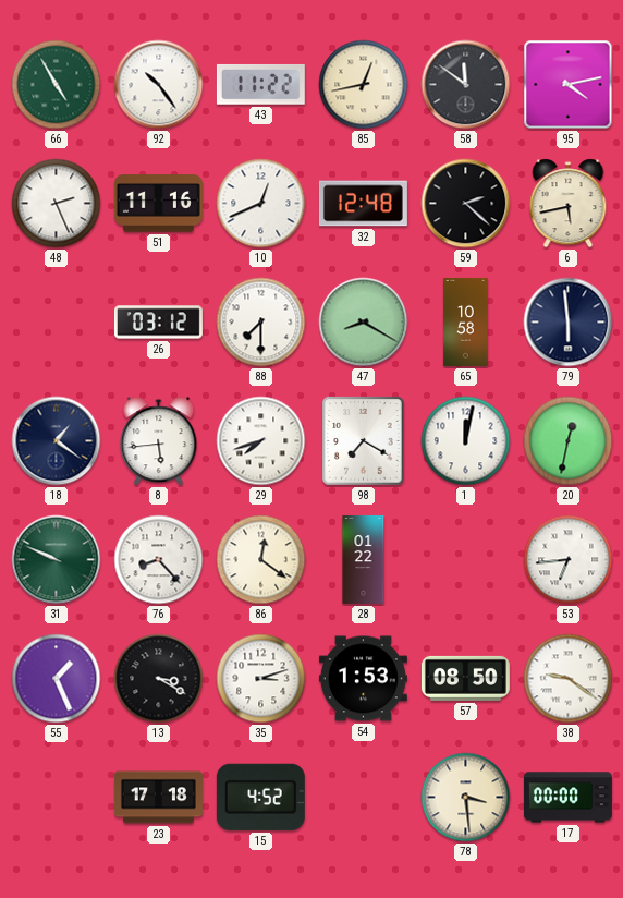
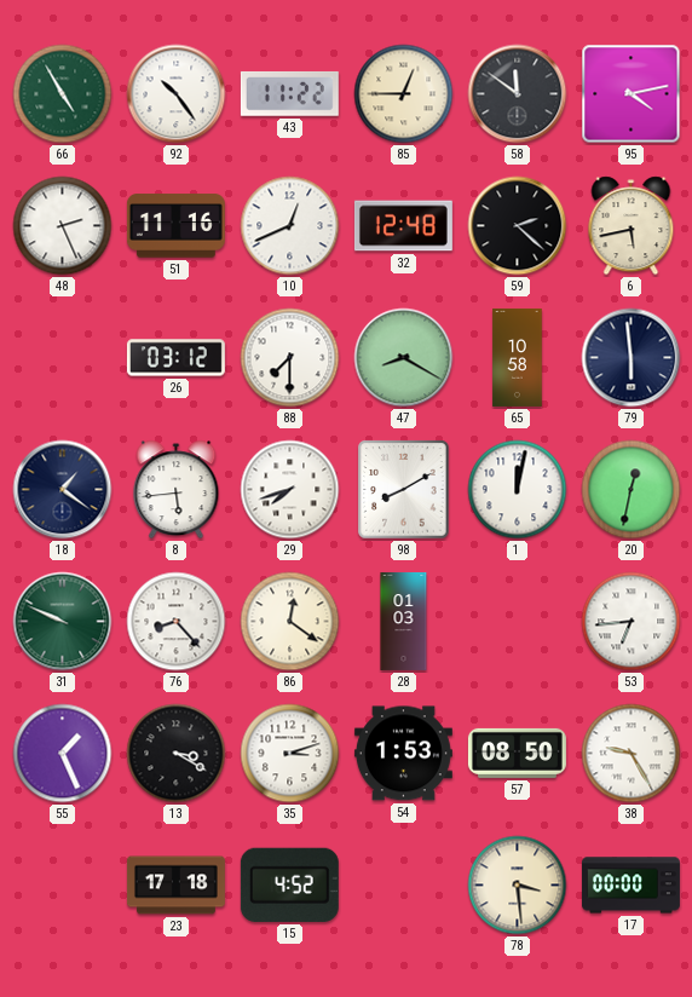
85: 12:43 -> 12:45 (404, 94)
98: 7:20 -> 8:10 (404, 490)
28: 01:22 -> 01:03 (404, 621)
38: 9:21 -> 9:25 (632, 754)
